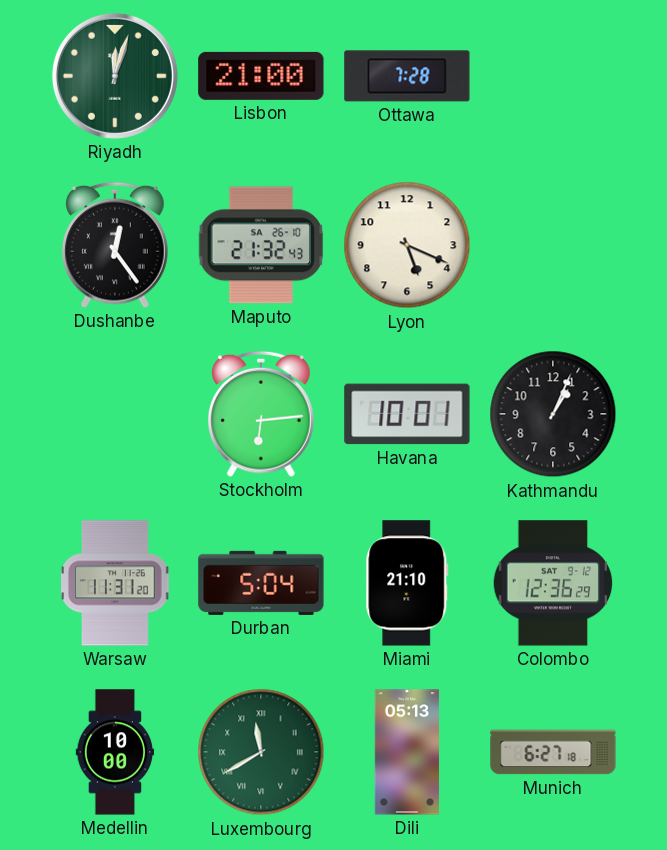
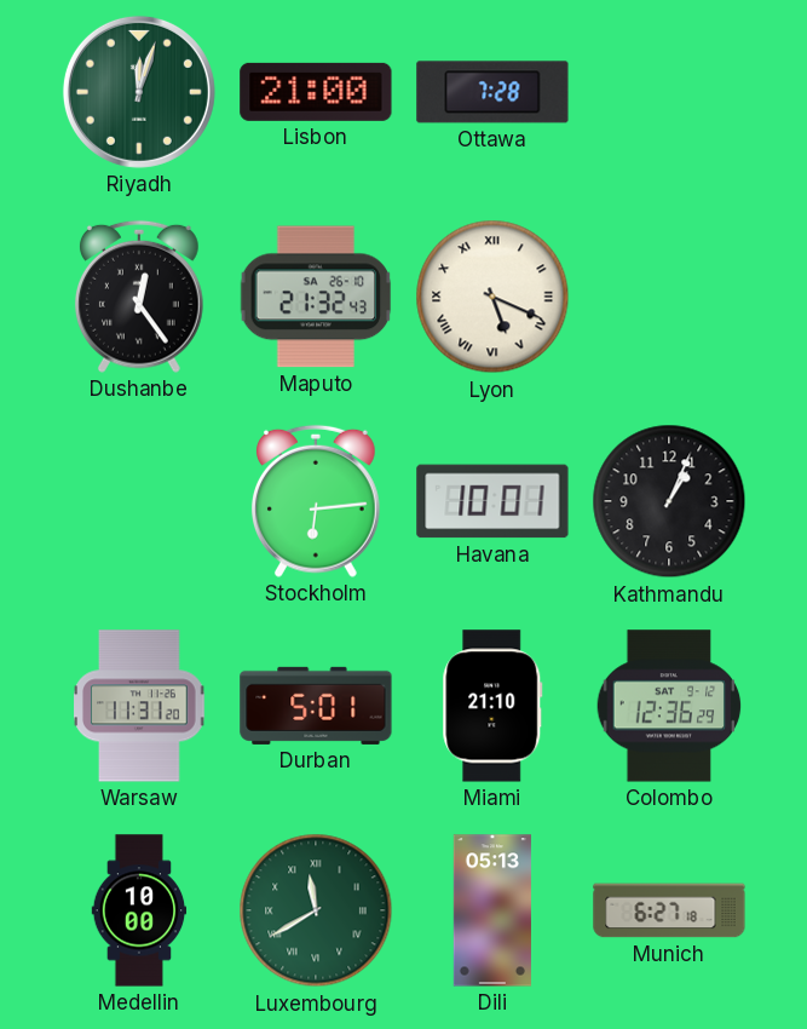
Lyon numerals: Arabic -> Roman (492, 297)
Durban: 5:04 -> 5:01 (316, 706)
